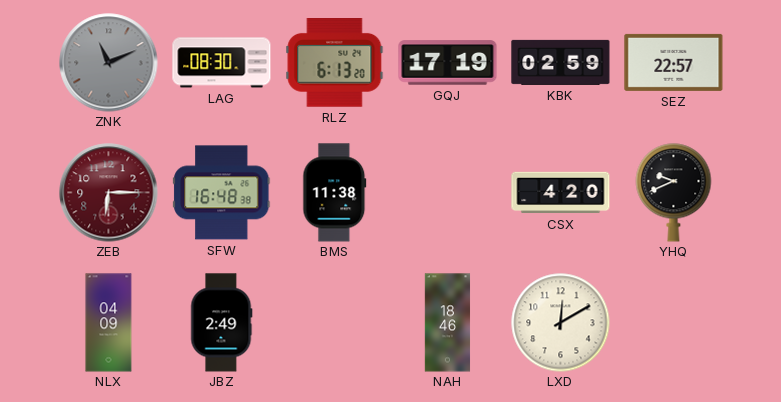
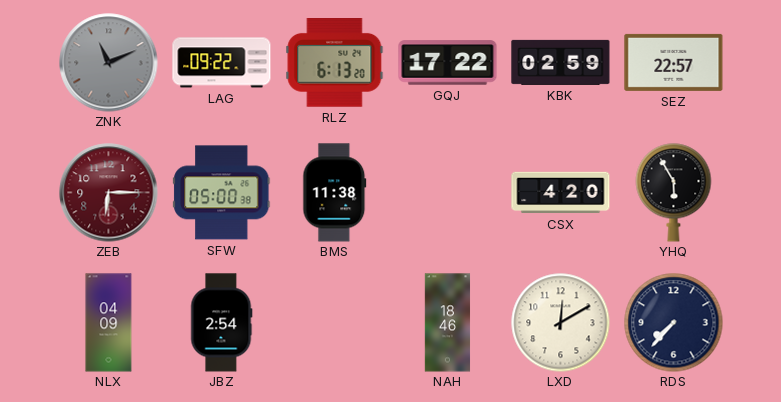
LAG: 08:30 -> 09:22 (222, 63)
GQJ: 17:19 -> 17:22 (448, 63)
SFW: 16:48 -> 05:00 (222, 193)
YHQ: 9:41 -> 5:55 (674, 193)
JBZ: 2:49 -> 2:54 (222, 323)
RDS: none -> 7:37 (674, 323)
